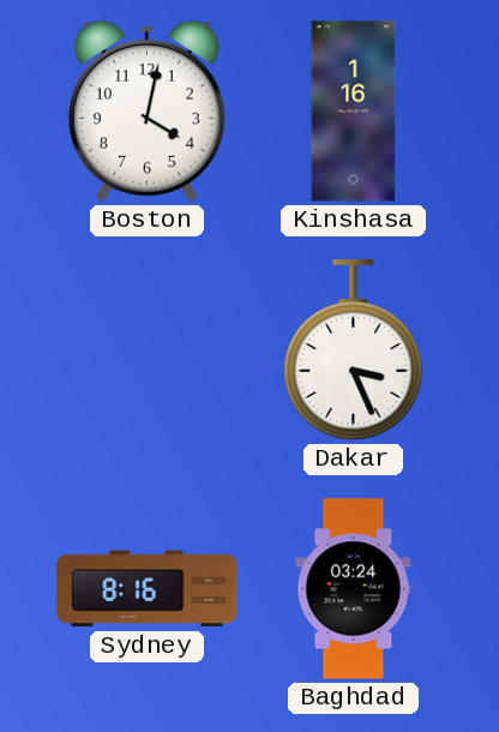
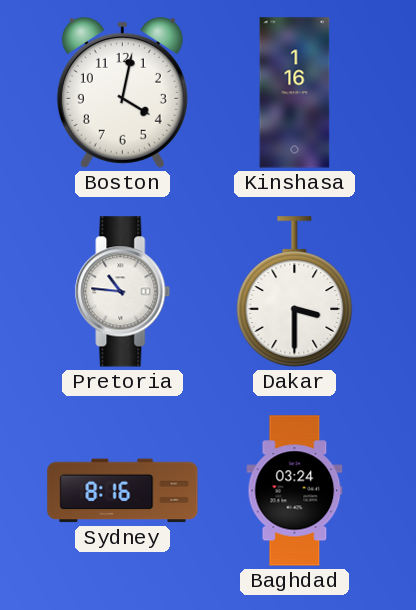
Pretoria: none -> 10:46 (123, 292)
Dakar: 3:26 -> 3:30 (295, 292)
